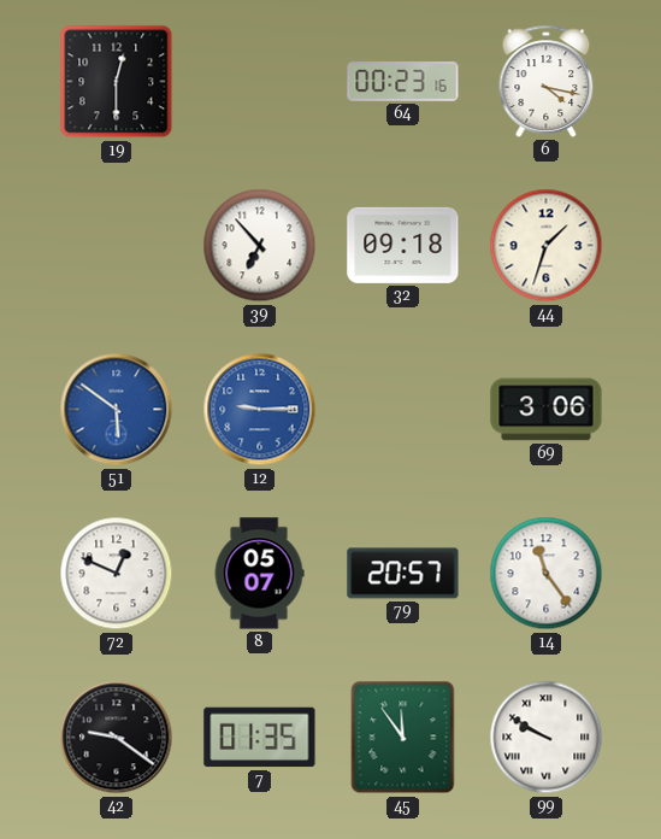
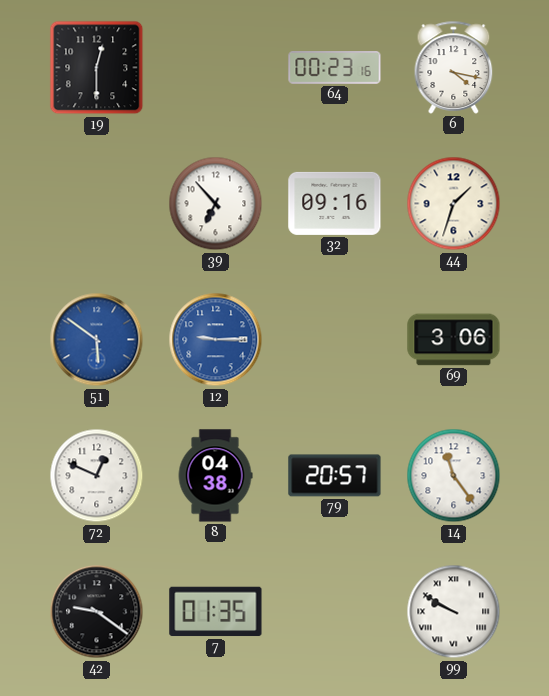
32: 09:18 -> 09:16 (335, 203)
8: 05:07 -> 04:38 (215, 476)
45: 11:54 -> none (403, 738)
